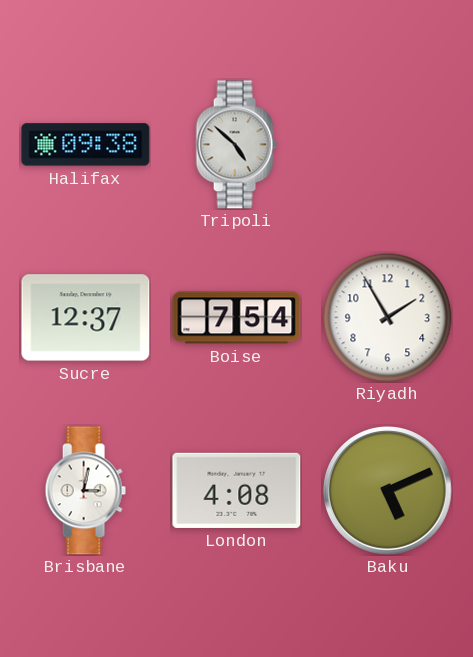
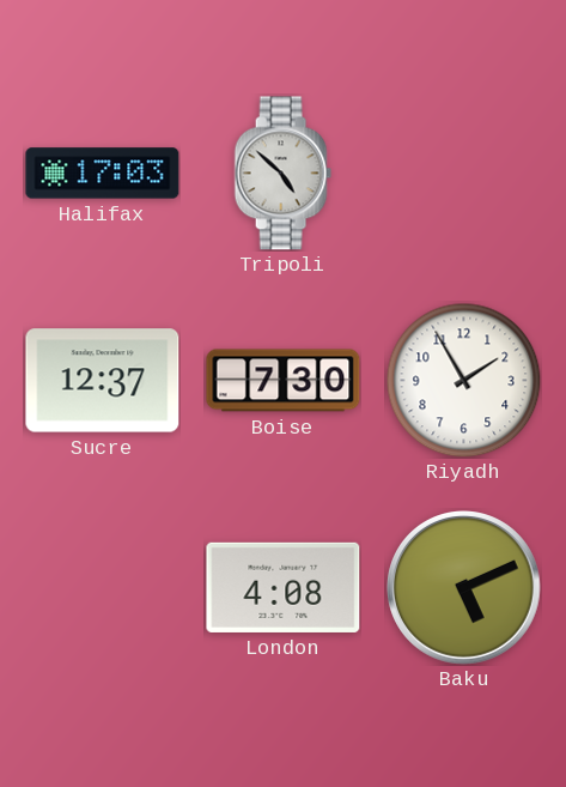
Halifax: 09:38 -> 17:03 (103, 174)
Boise: 7:54 -> 7:30 (284, 381)
Brisbane: 3:02 -> none (85, 491)
